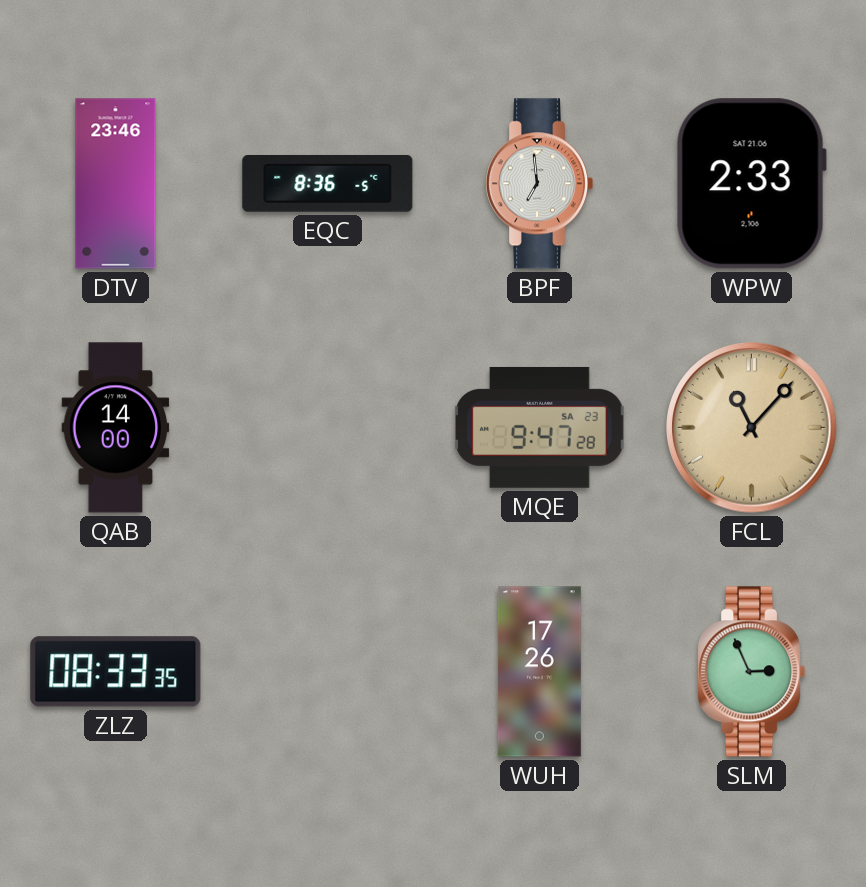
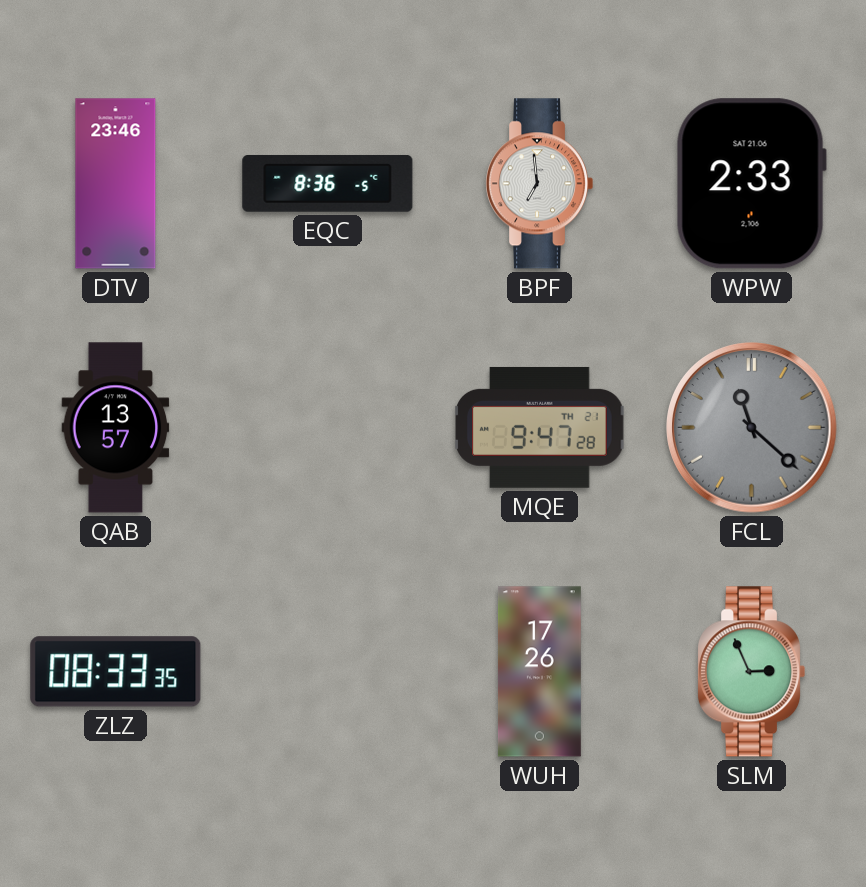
QAB: 14:00 -> 13:57 (116, 428)
MQE date: SA 23 -> TH 21 (540, 427)
FCL: 11:07 -> 11:22 (752, 428)
FCL dial: champagne -> grey (752, 428)
